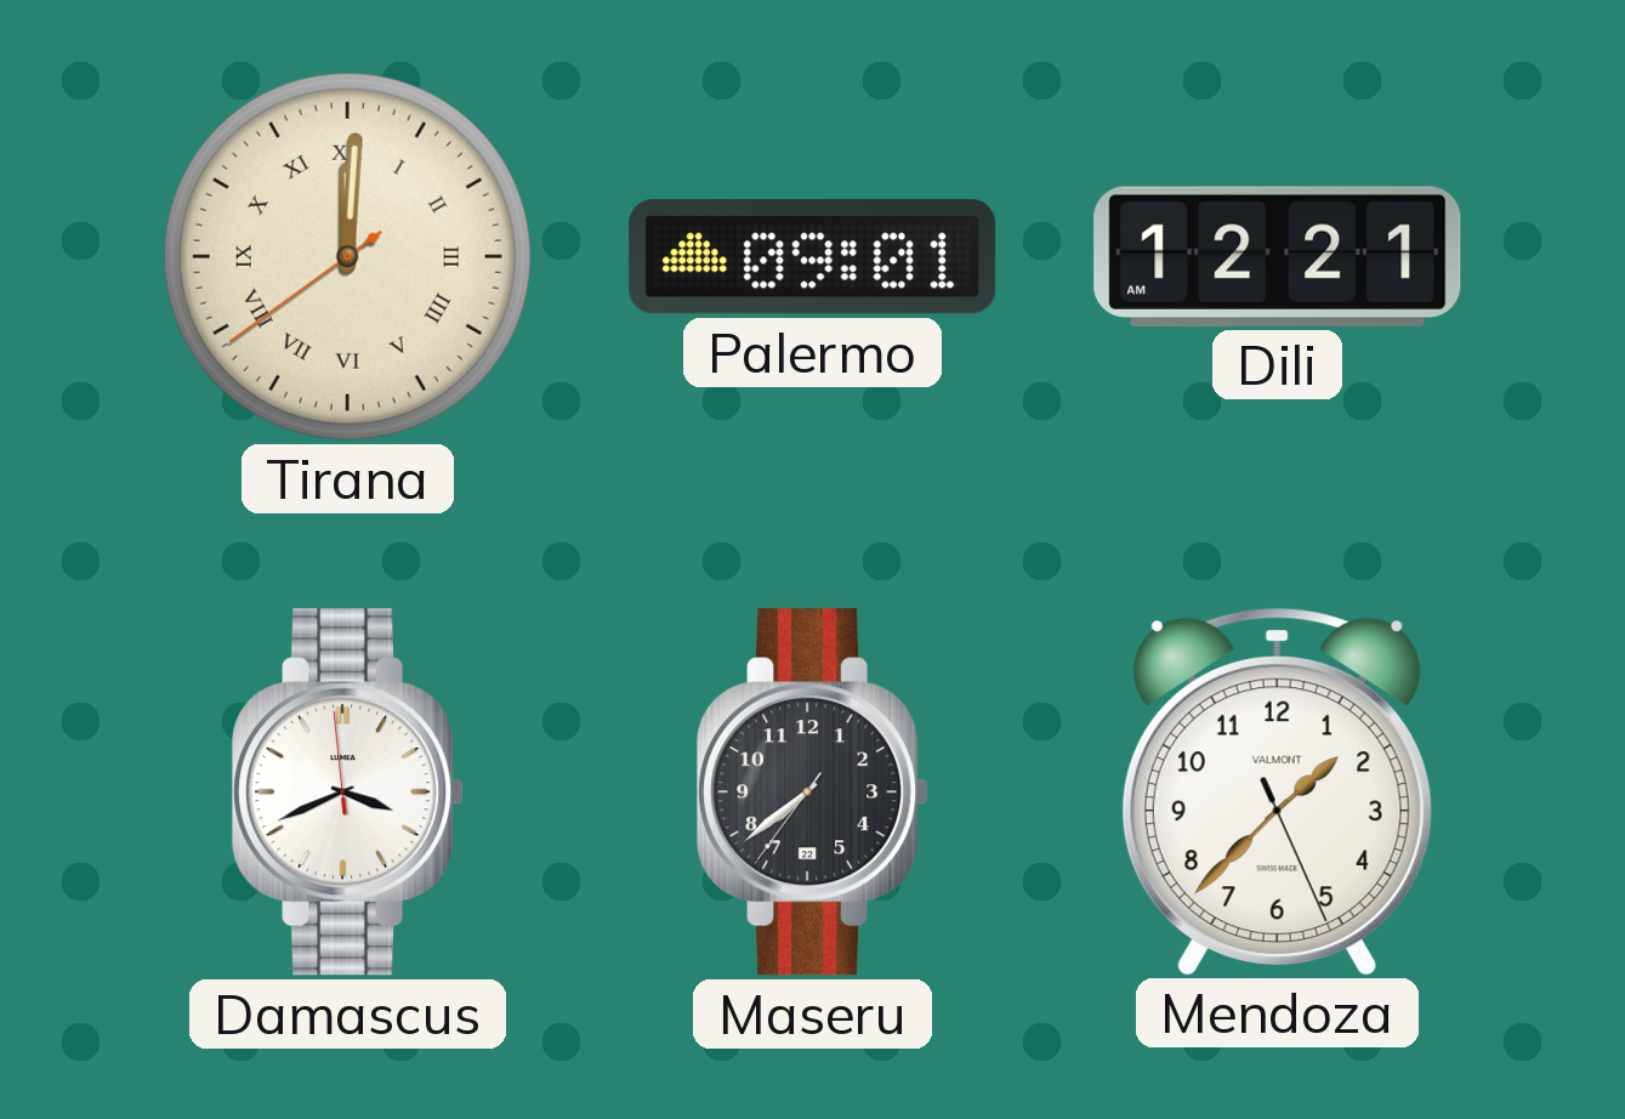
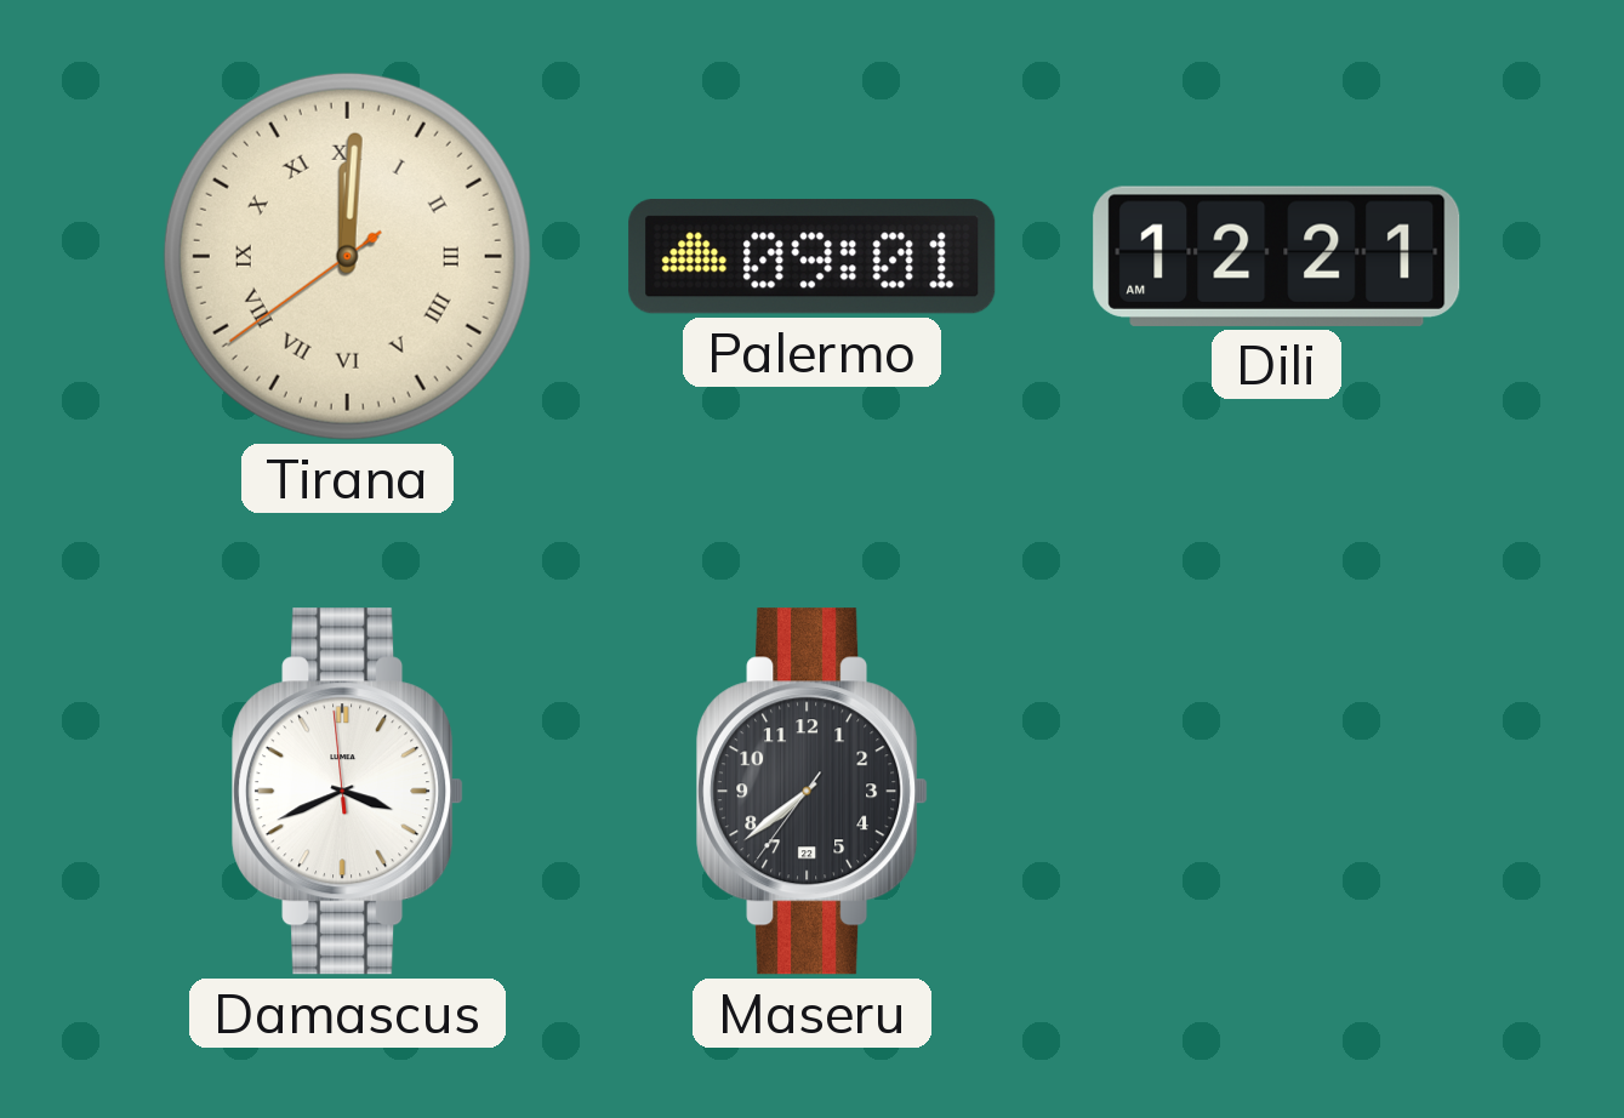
Mendoza: 1:37 -> none (1277, 791)
